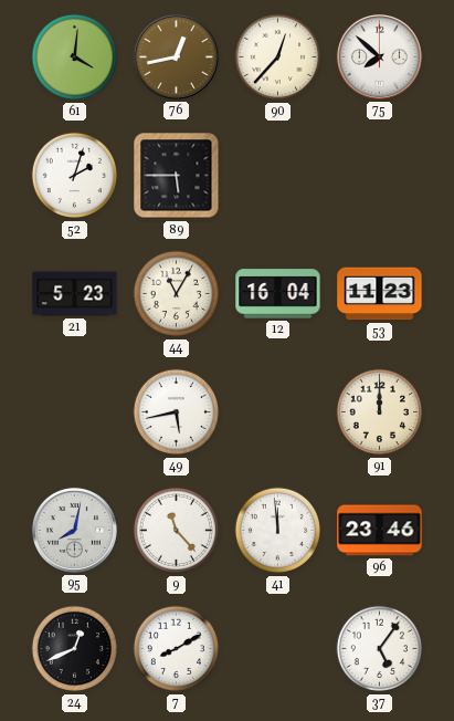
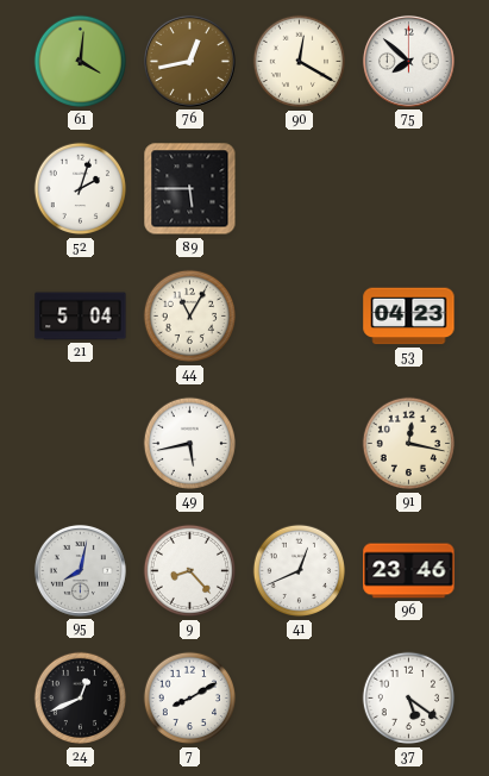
90: 12:37 -> 12:20 (300, 62)
21: 5:23 -> 5:04 (81, 317)
12: 16:04 -> none (278, 294)
53: 11:23 -> 04:23 (409, 317)
91: 12:00 -> 12:17 (409, 444)
9: 11:23 -> 8:23 (190, 571)
41: 11:59 -> 12:41 (300, 571)
37: 5:06 -> 5:21 (409, 699)
